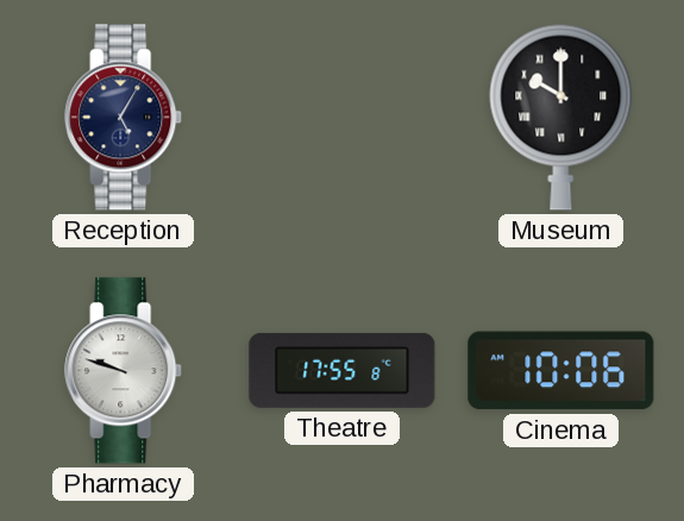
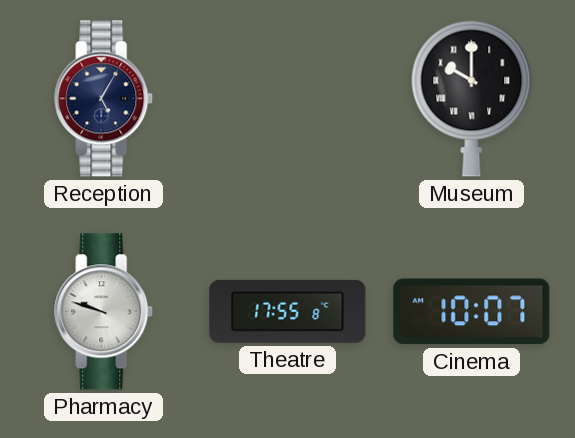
Cinema: 10:06 -> 10:07 (472, 312)
